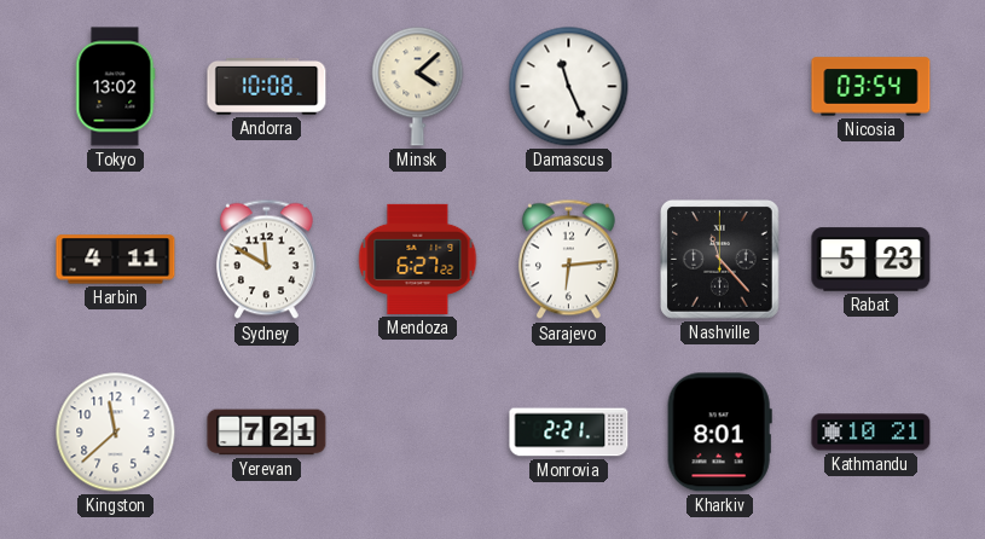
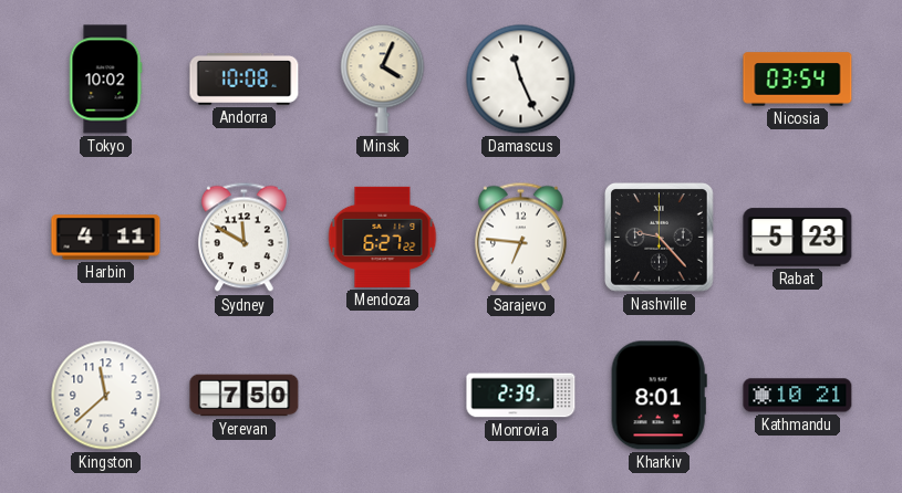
Tokyo: 13:02 -> 10:02 (106, 80)
Minsk: 4:08 -> 4:04 (383, 80)
Sarajevo: 6:14 -> 6:46 (520, 238)
Nashville: 11:23 -> 9:23 (660, 238)
Yerevan: 7:21 -> 7:50 (245, 396)
Monrovia: 2:21 -> 2:39 (521, 396)
